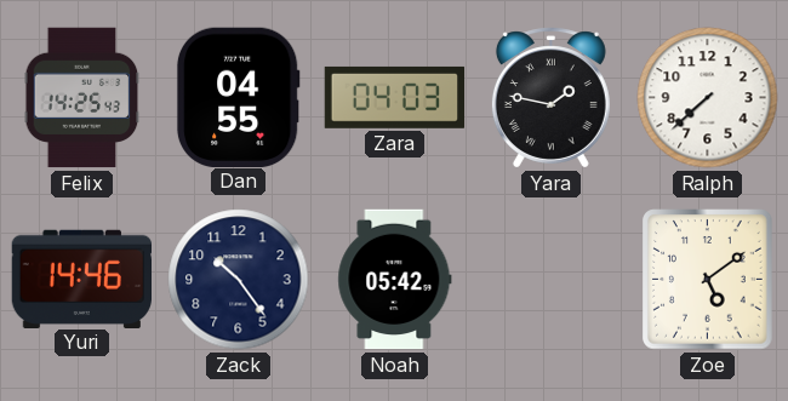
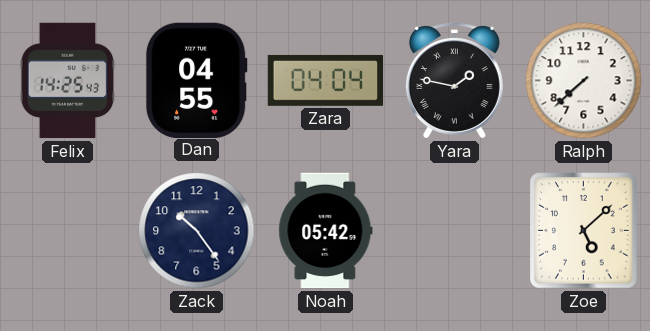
Zara: 04:03 -> 04:04 (326, 80)
Yuri: 14:46 -> none (81, 279)
Zoe: 5:09 -> 5:08 (584, 231)
